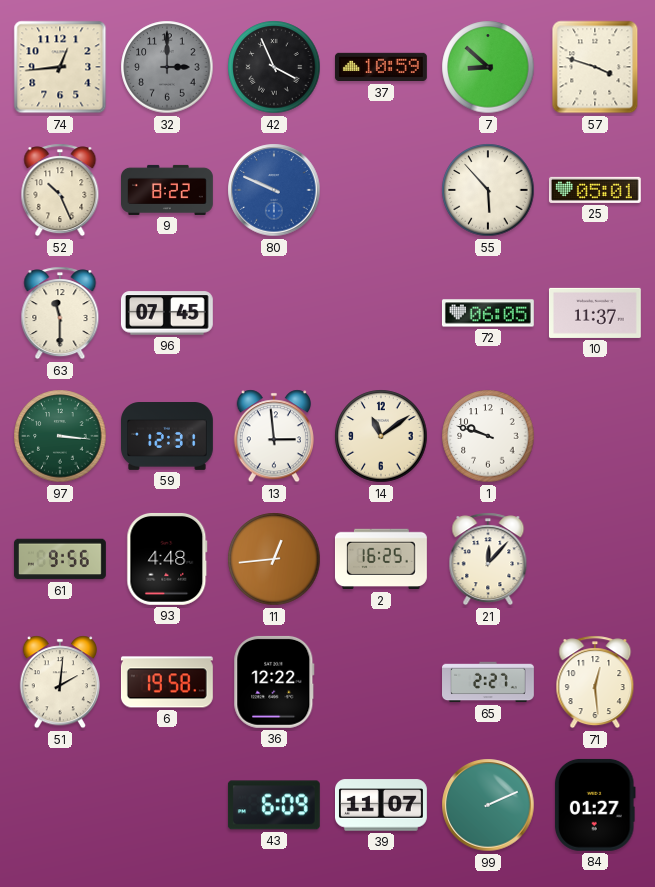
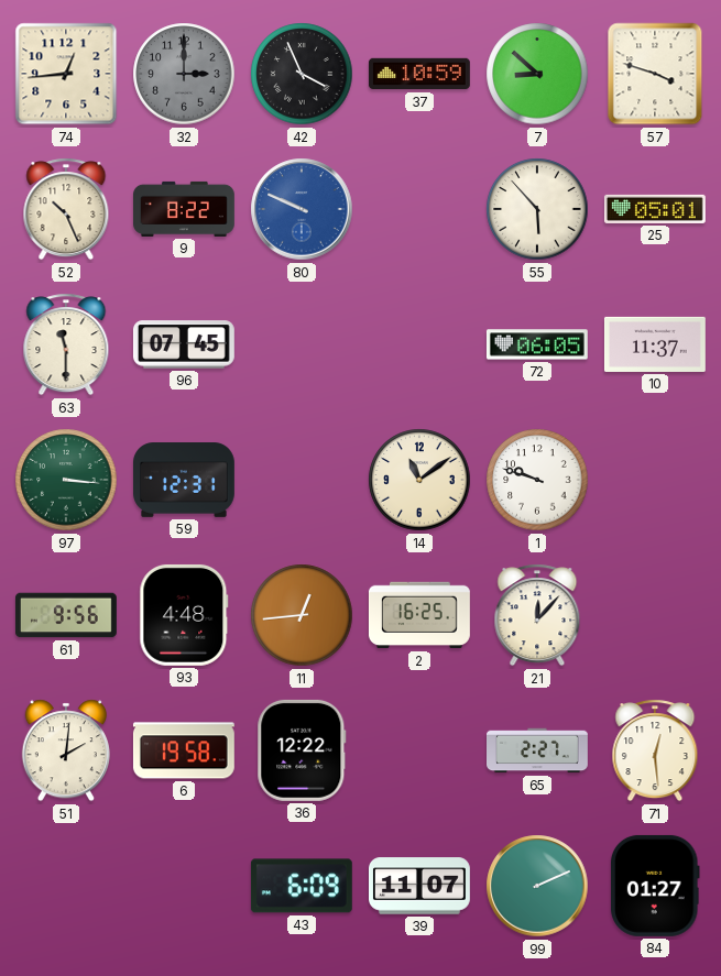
13: 2:59 -> none (274, 436)
